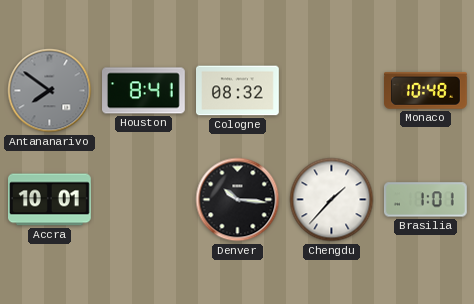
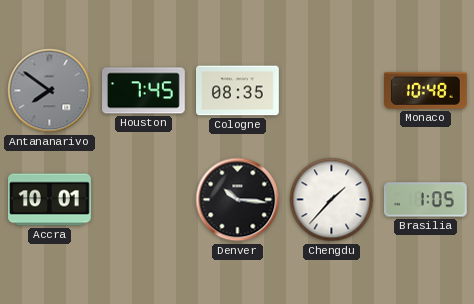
Houston: 8:41 -> 7:45 (144, 91)
Cologne: 08:32 -> 08:35 (238, 91)
Brasilia: 1:01 -> 1:05 (426, 200)
